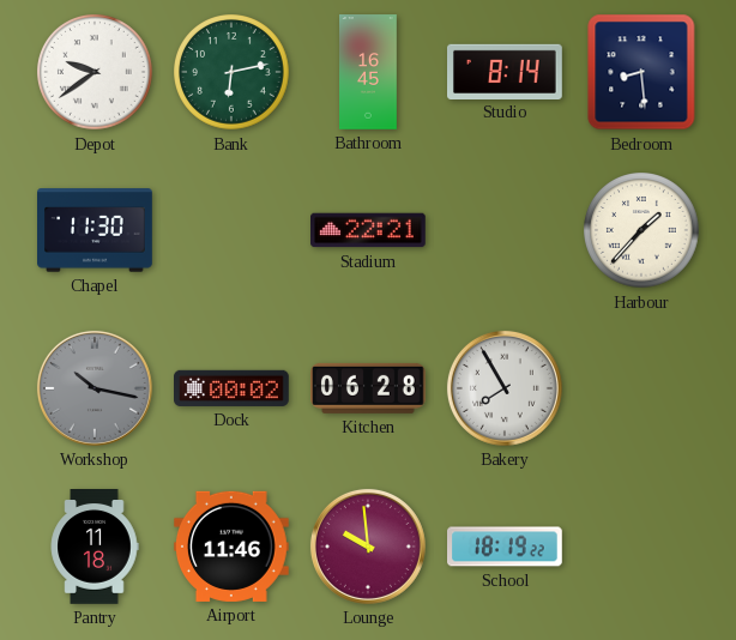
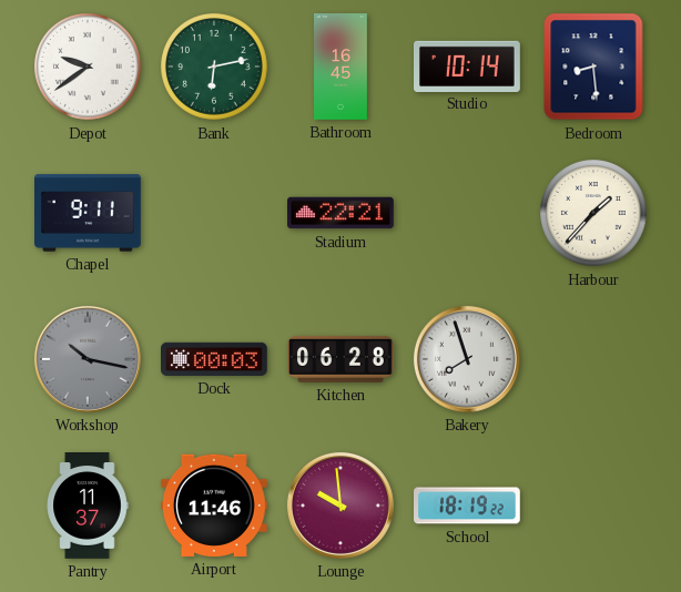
Studio: 8:14 -> 10:14 (468, 65)
Chapel: 11:30 -> 9:11 (89, 213)
Dock: 00:02 -> 00:03 (215, 359)
Bakery: 7:55 -> 7:57 (467, 359)
Pantry: 11:18 -> 11:37 (88, 507)
